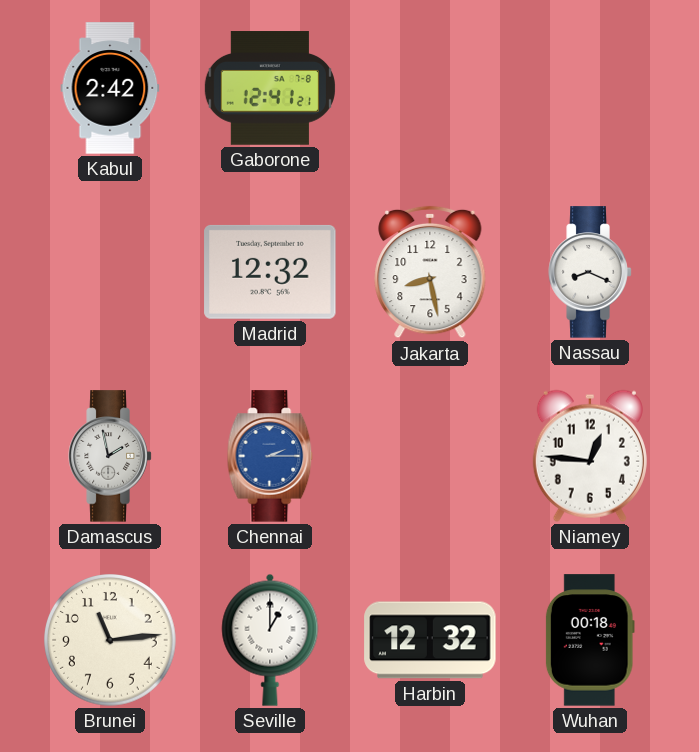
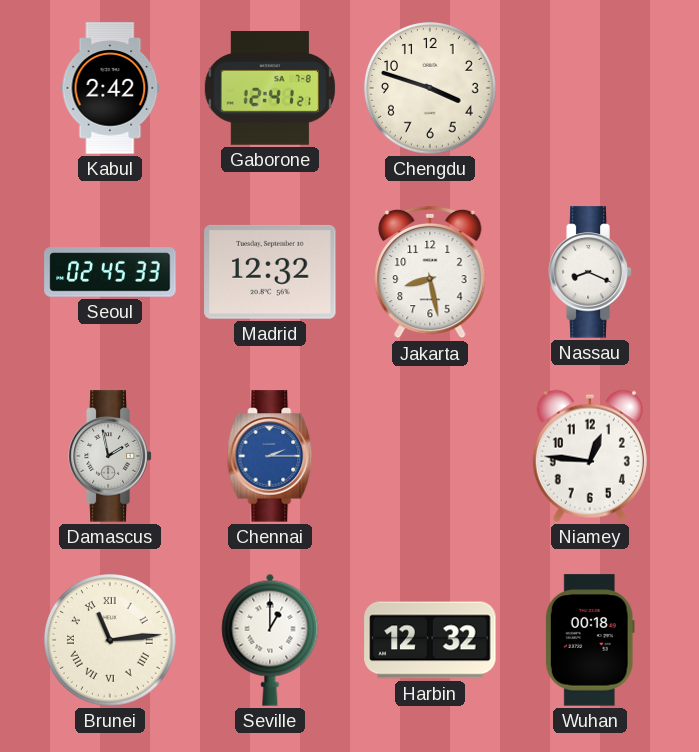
Chengdu: none -> 3:48 (431, 89)
Seoul: none -> 02:45 (110, 272)
Brunei numerals: Arabic -> Roman (111, 641)
